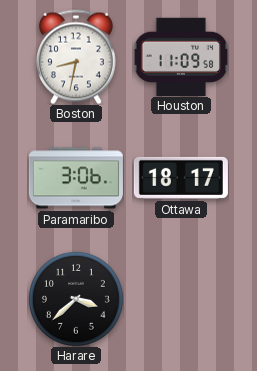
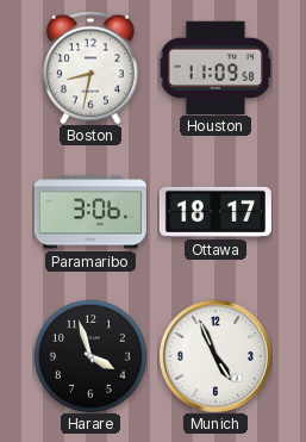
Harare: 3:38 -> 3:57 (90, 356)
Munich: none -> 4:56 (216, 356)
